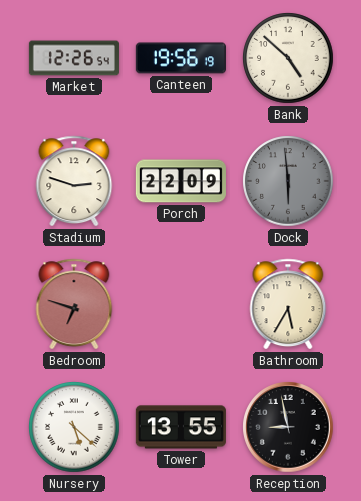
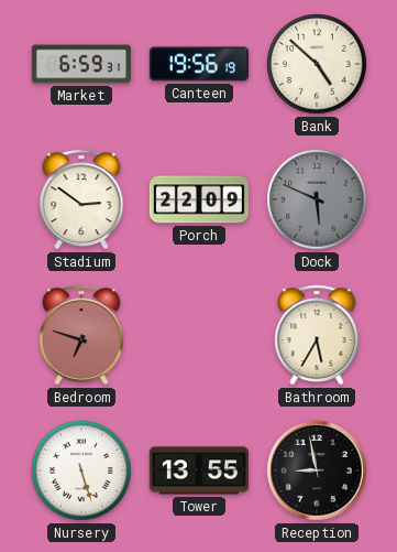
Market: 12:26 -> 6:59 (81, 64)
Stadium: 2:48 -> 2:51 (81, 199)
Dock: 5:59 -> 5:49 (317, 199)
Nursery: 5:22 -> 5:27 (81, 470)
